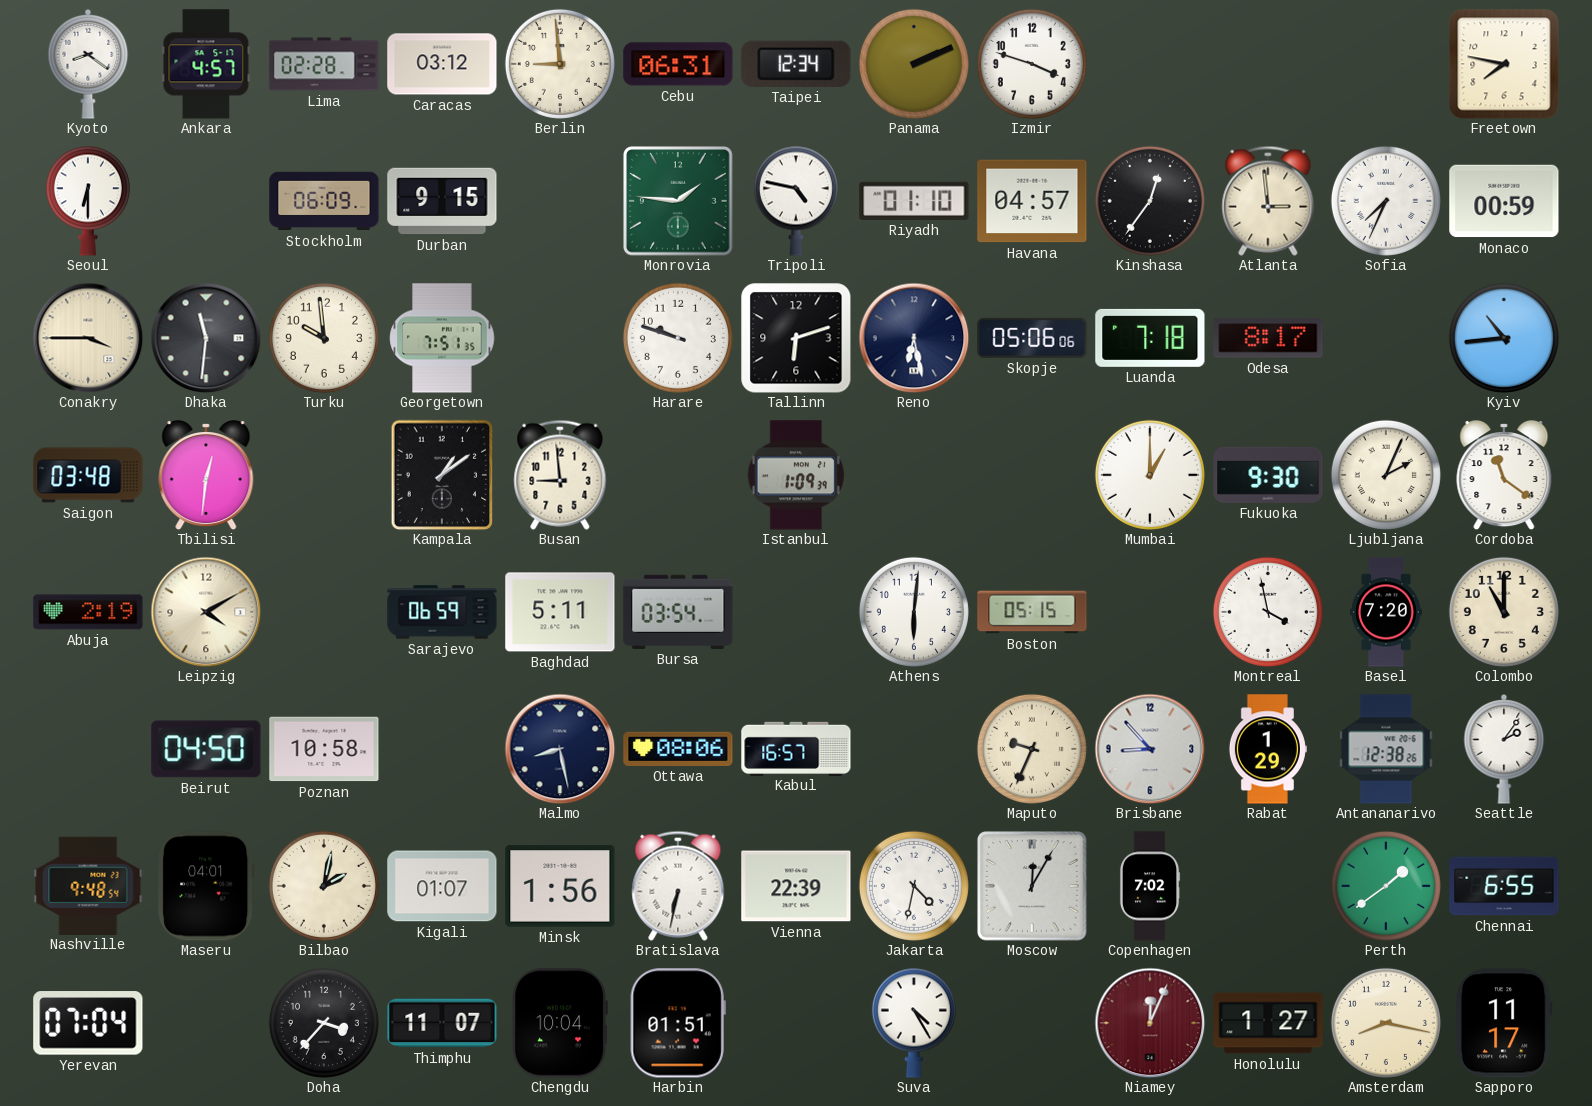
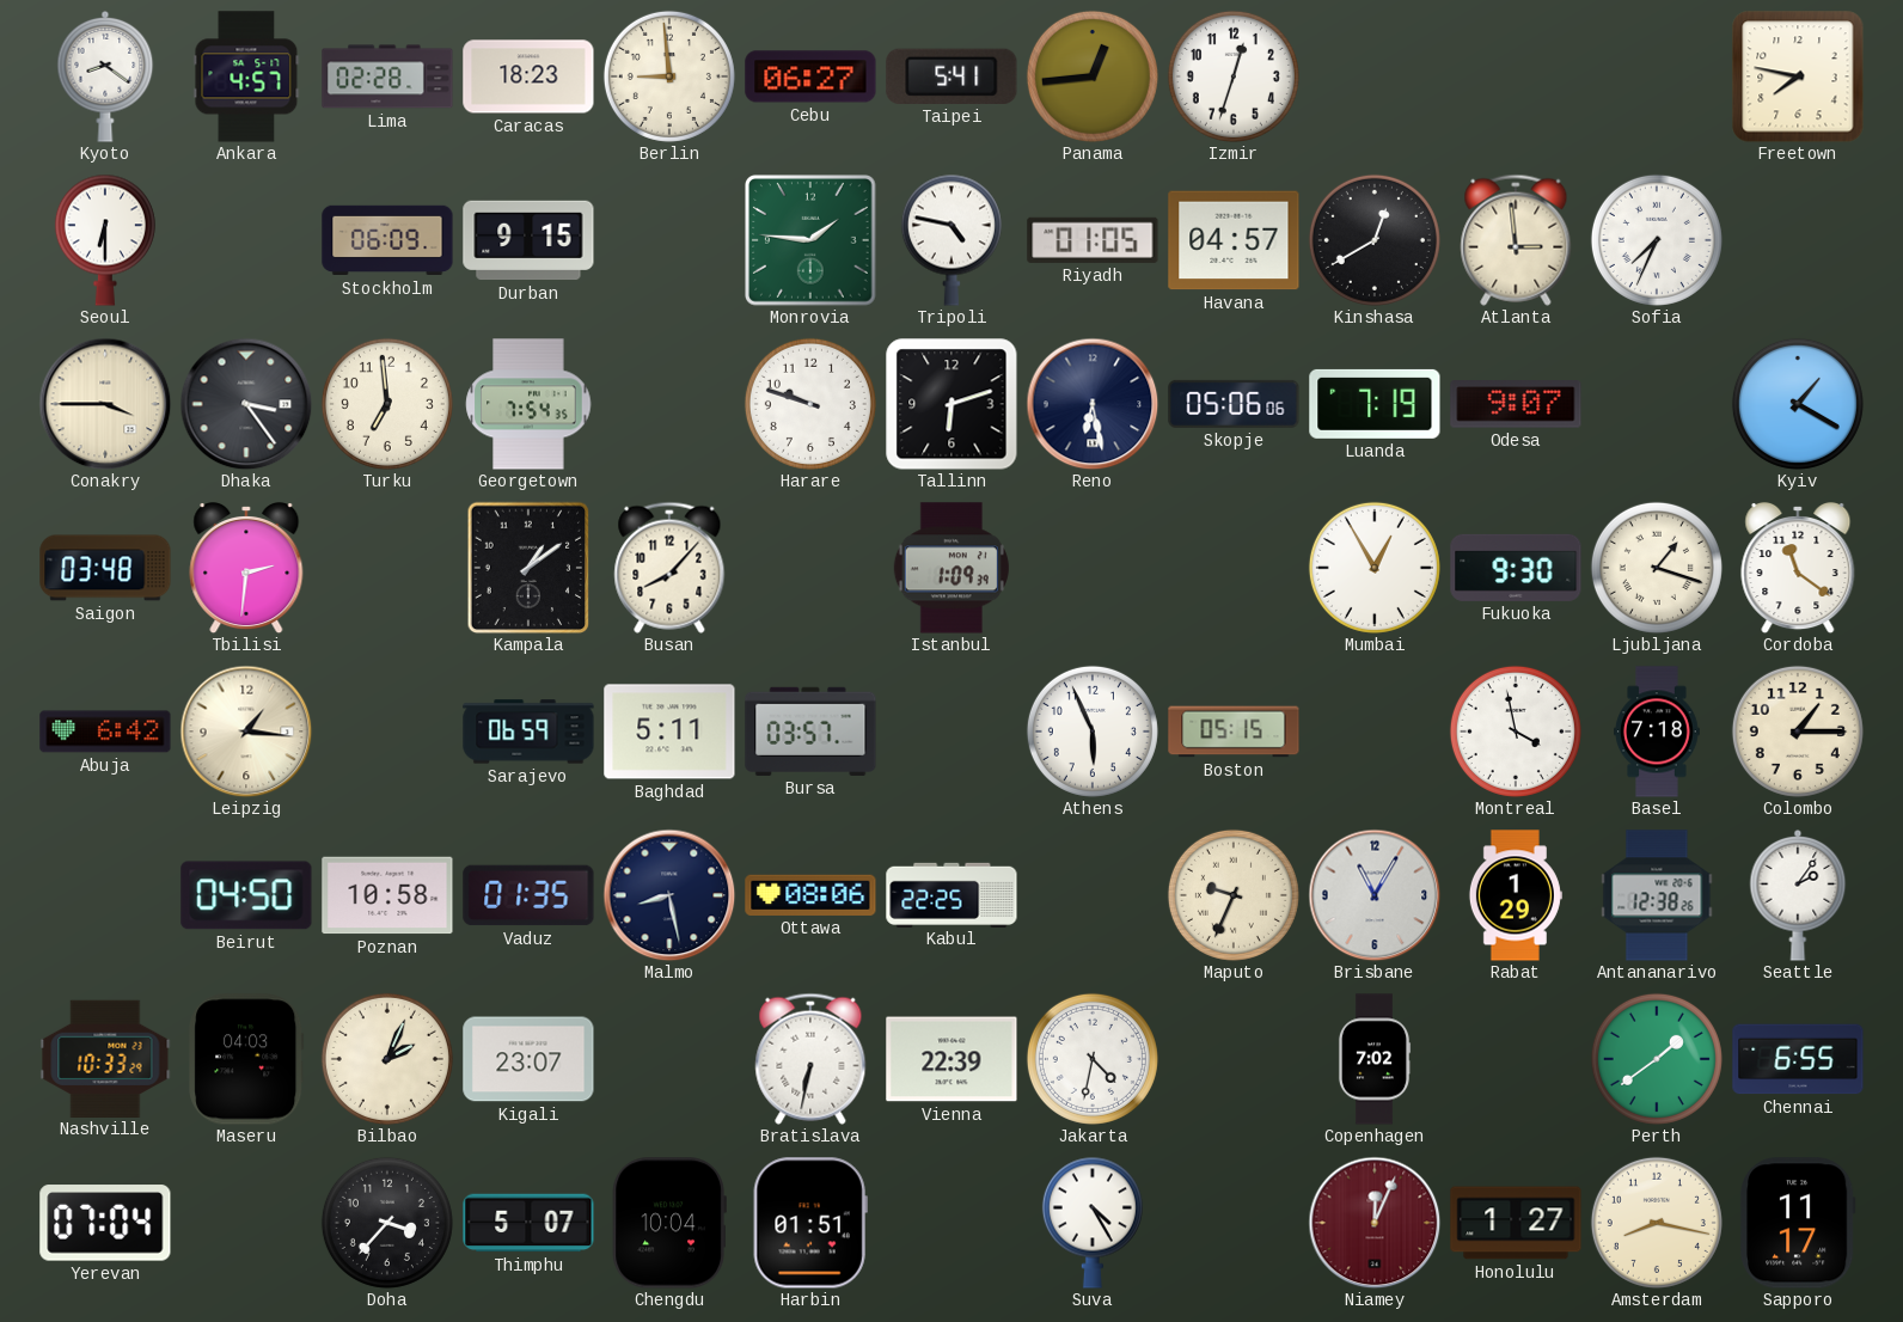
Caracas: 03:12 -> 18:23 (528, 76)
Cebu: 06:31 -> 06:27 (810, 76)
Taipei: 12:34 -> 5:41 (952, 76)
Panama: 2:11 -> 12:44 (1093, 76)
Izmir: 3:48 -> 12:33 (1234, 76)
Riyadh: 01:10 -> 01:05 (1093, 240)
Kinshasa: 12:36 -> 12:40 (1375, 240)
Monaco: 00:59 -> none (1504, 201)
Dhaka: 11:31 -> 3:24 (246, 404)
Turku: 9:59 -> 6:59 (387, 404)
Georgetown: 7:51 -> 7:54 (528, 404)
Luanda: 7:18 -> 7:19 (1375, 404)
Odesa: 8:17 -> 9:07 (1516, 404)
Kyiv: 10:44 -> 1:20 (1798, 404)
Tbilisi: 12:31 -> 2:31 (246, 569)
Busan: 8:59 -> 8:07 (669, 568)
Mumbai: 1:00 -> 12:55 (1375, 568)
Ljubljana: 2:04 -> 1:18 (1657, 568)
Abuja: 2:19 -> 6:42 (105, 732)
Leipzig: 4:10 -> 1:16 (246, 732)
Bursa: 03:54 -> 03:57 (810, 732)
Athens: 6:01 -> 5:56 (1093, 732)
Basel: 7:20 -> 7:18 (1657, 732)
Colombo: 11:00 -> 1:15 (1798, 732)
Vaduz: none -> 01:35 (528, 895)
Kabul: 16:57 -> 22:25 (952, 894)
Brisbane: 8:53 -> 11:05 (1375, 895)
Nashville: 9:48 -> 10:33 (105, 1058)
Maseru: 04:01 -> 04:03 (246, 1059)
Bilbao: 2:02 -> 2:04 (387, 1059)
Kigali: 01:07 -> 23:07 (528, 1059)
Minsk: 1:56 -> none (560, 886)
Moscow: 12:05 -> none (1032, 886)
Thimphu: 11:07 -> 5:07 (528, 1223)
